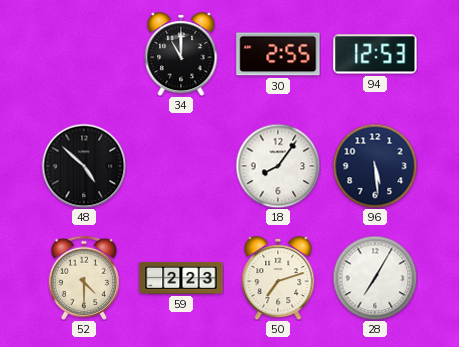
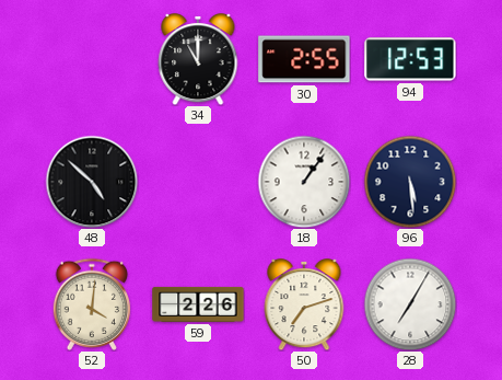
18: 8:06 -> 1:06 (304, 182)
52: 4:30 -> 4:01 (91, 304)
59: 2:23 -> 2:26 (198, 304)
